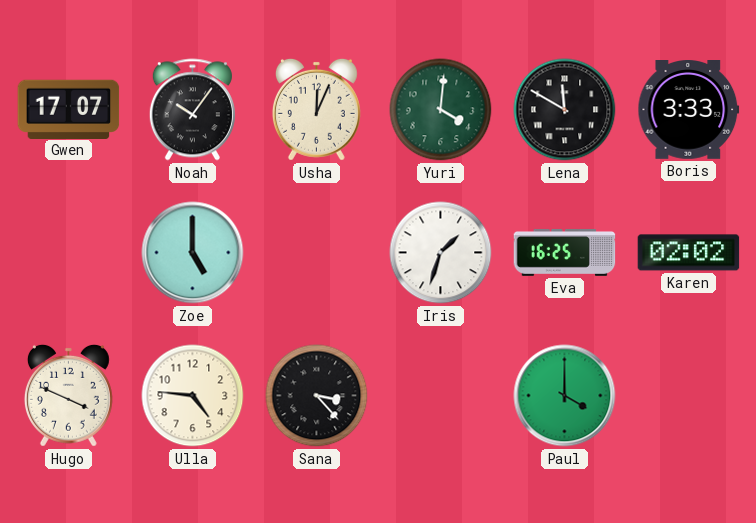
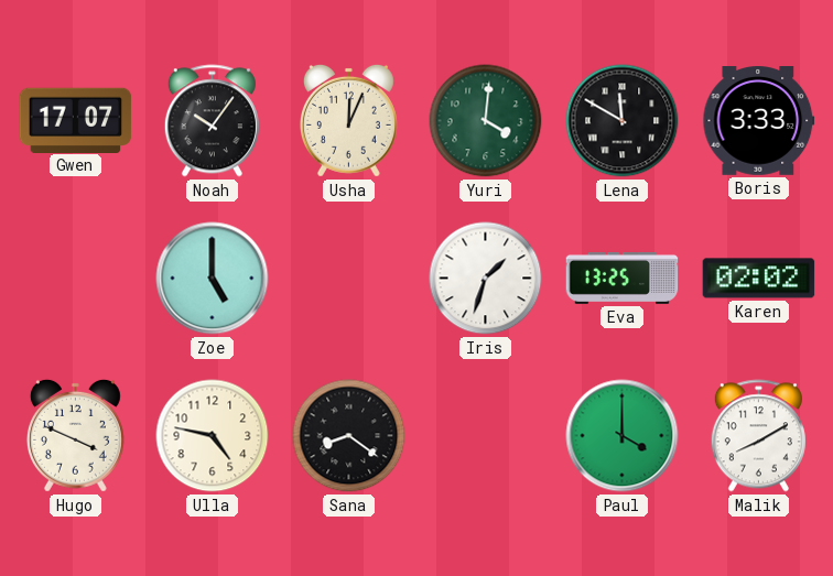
Eva: 16:25 -> 13:25 (623, 278)
Ulla: 4:46 -> 4:47 (213, 436)
Sana: 3:23 -> 8:21 (349, 436)
Malik: none -> 8:10 (758, 436)
